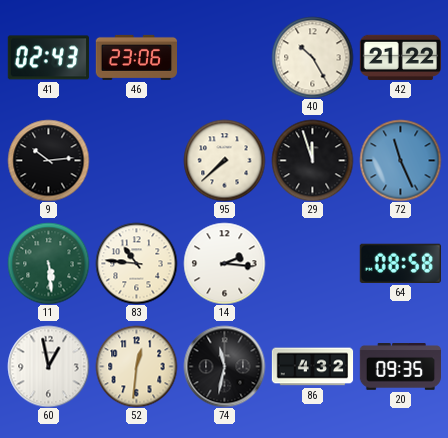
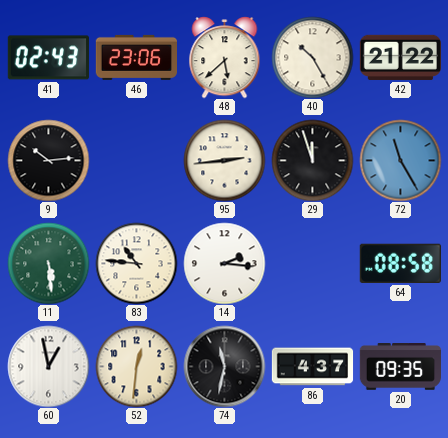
48: none -> 5:38 (225, 57)
95: 7:38 -> 2:44 (224, 160)
72: 11:26 -> 11:25 (400, 160)
86: 4:32 -> 4:37 (312, 367)
